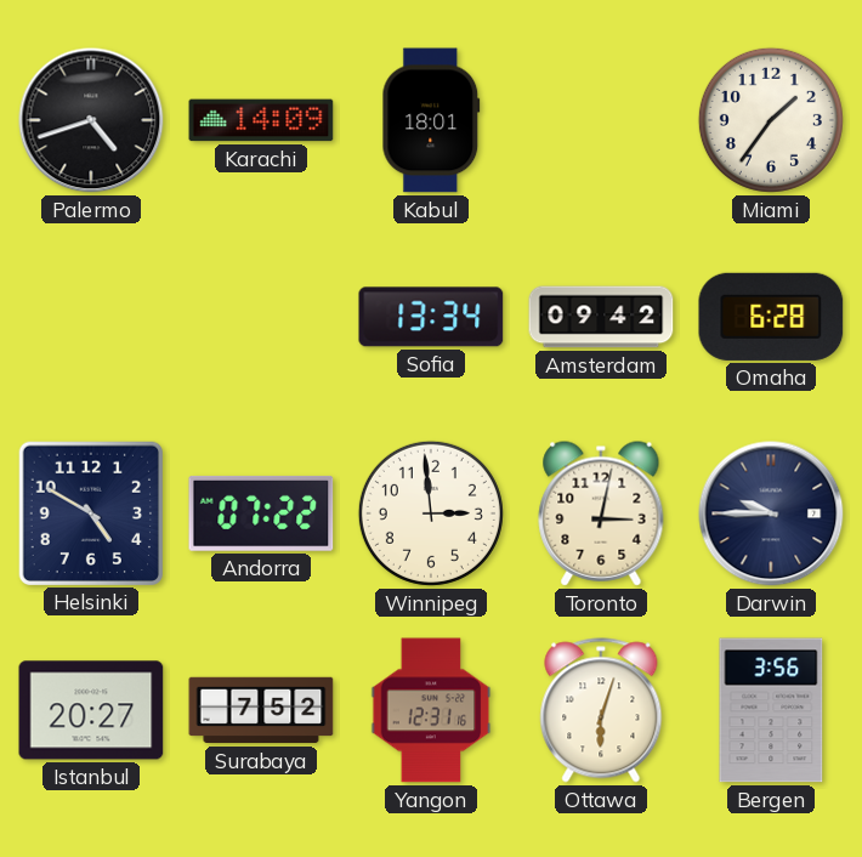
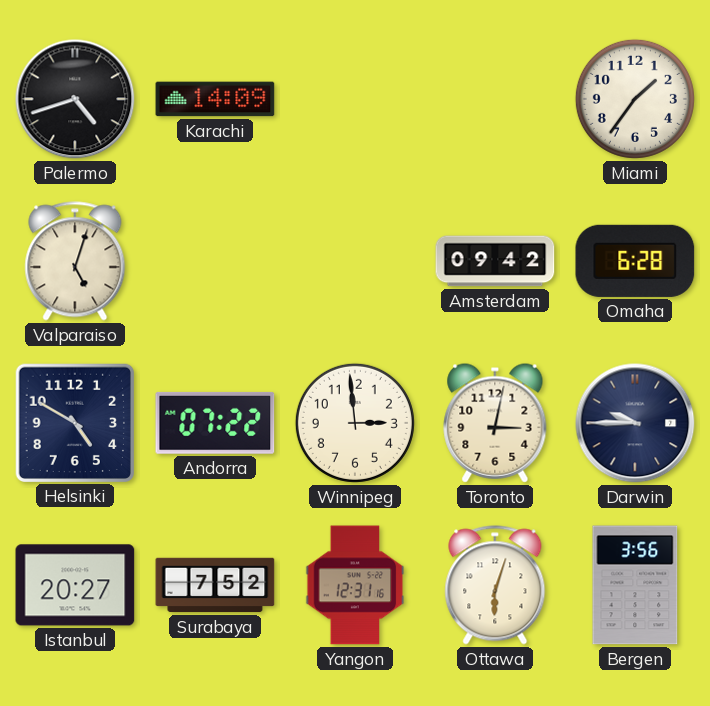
Kabul: 18:01 -> none (431, 120)
Valparaiso: none -> 5:03 (75, 261)
Sofia: 13:34 -> none (431, 317)
